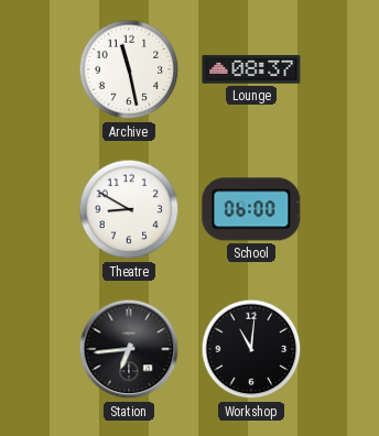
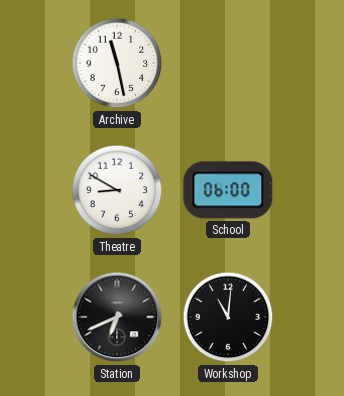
Lounge: 08:37 -> none (251, 69)
Station: 6:44 -> 6:41 (117, 317)
